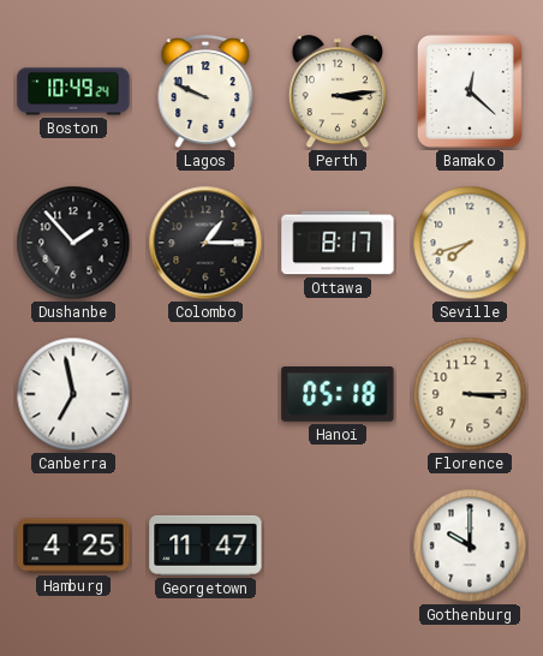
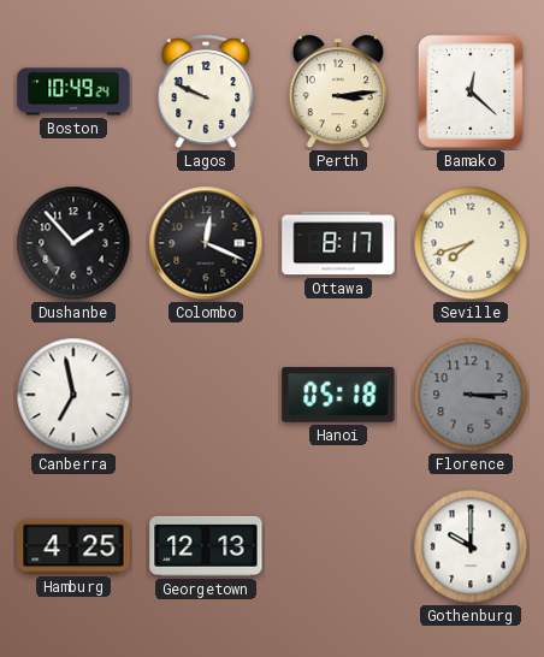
Colombo: 1:15 -> 12:19 (206, 243)
Florence dial: cream -> grey (471, 395)
Georgetown: 11:47 -> 12:13 (206, 546)
